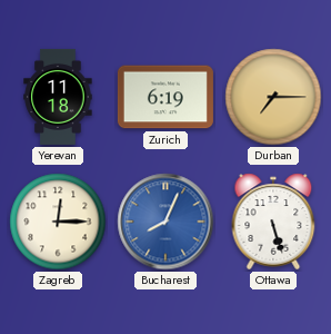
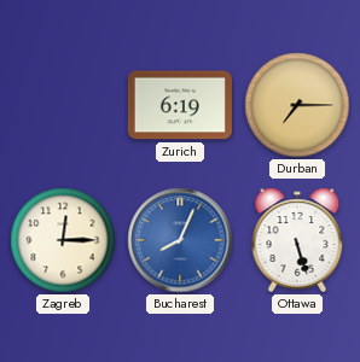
Yerevan: 11:18 -> none (58, 97)
